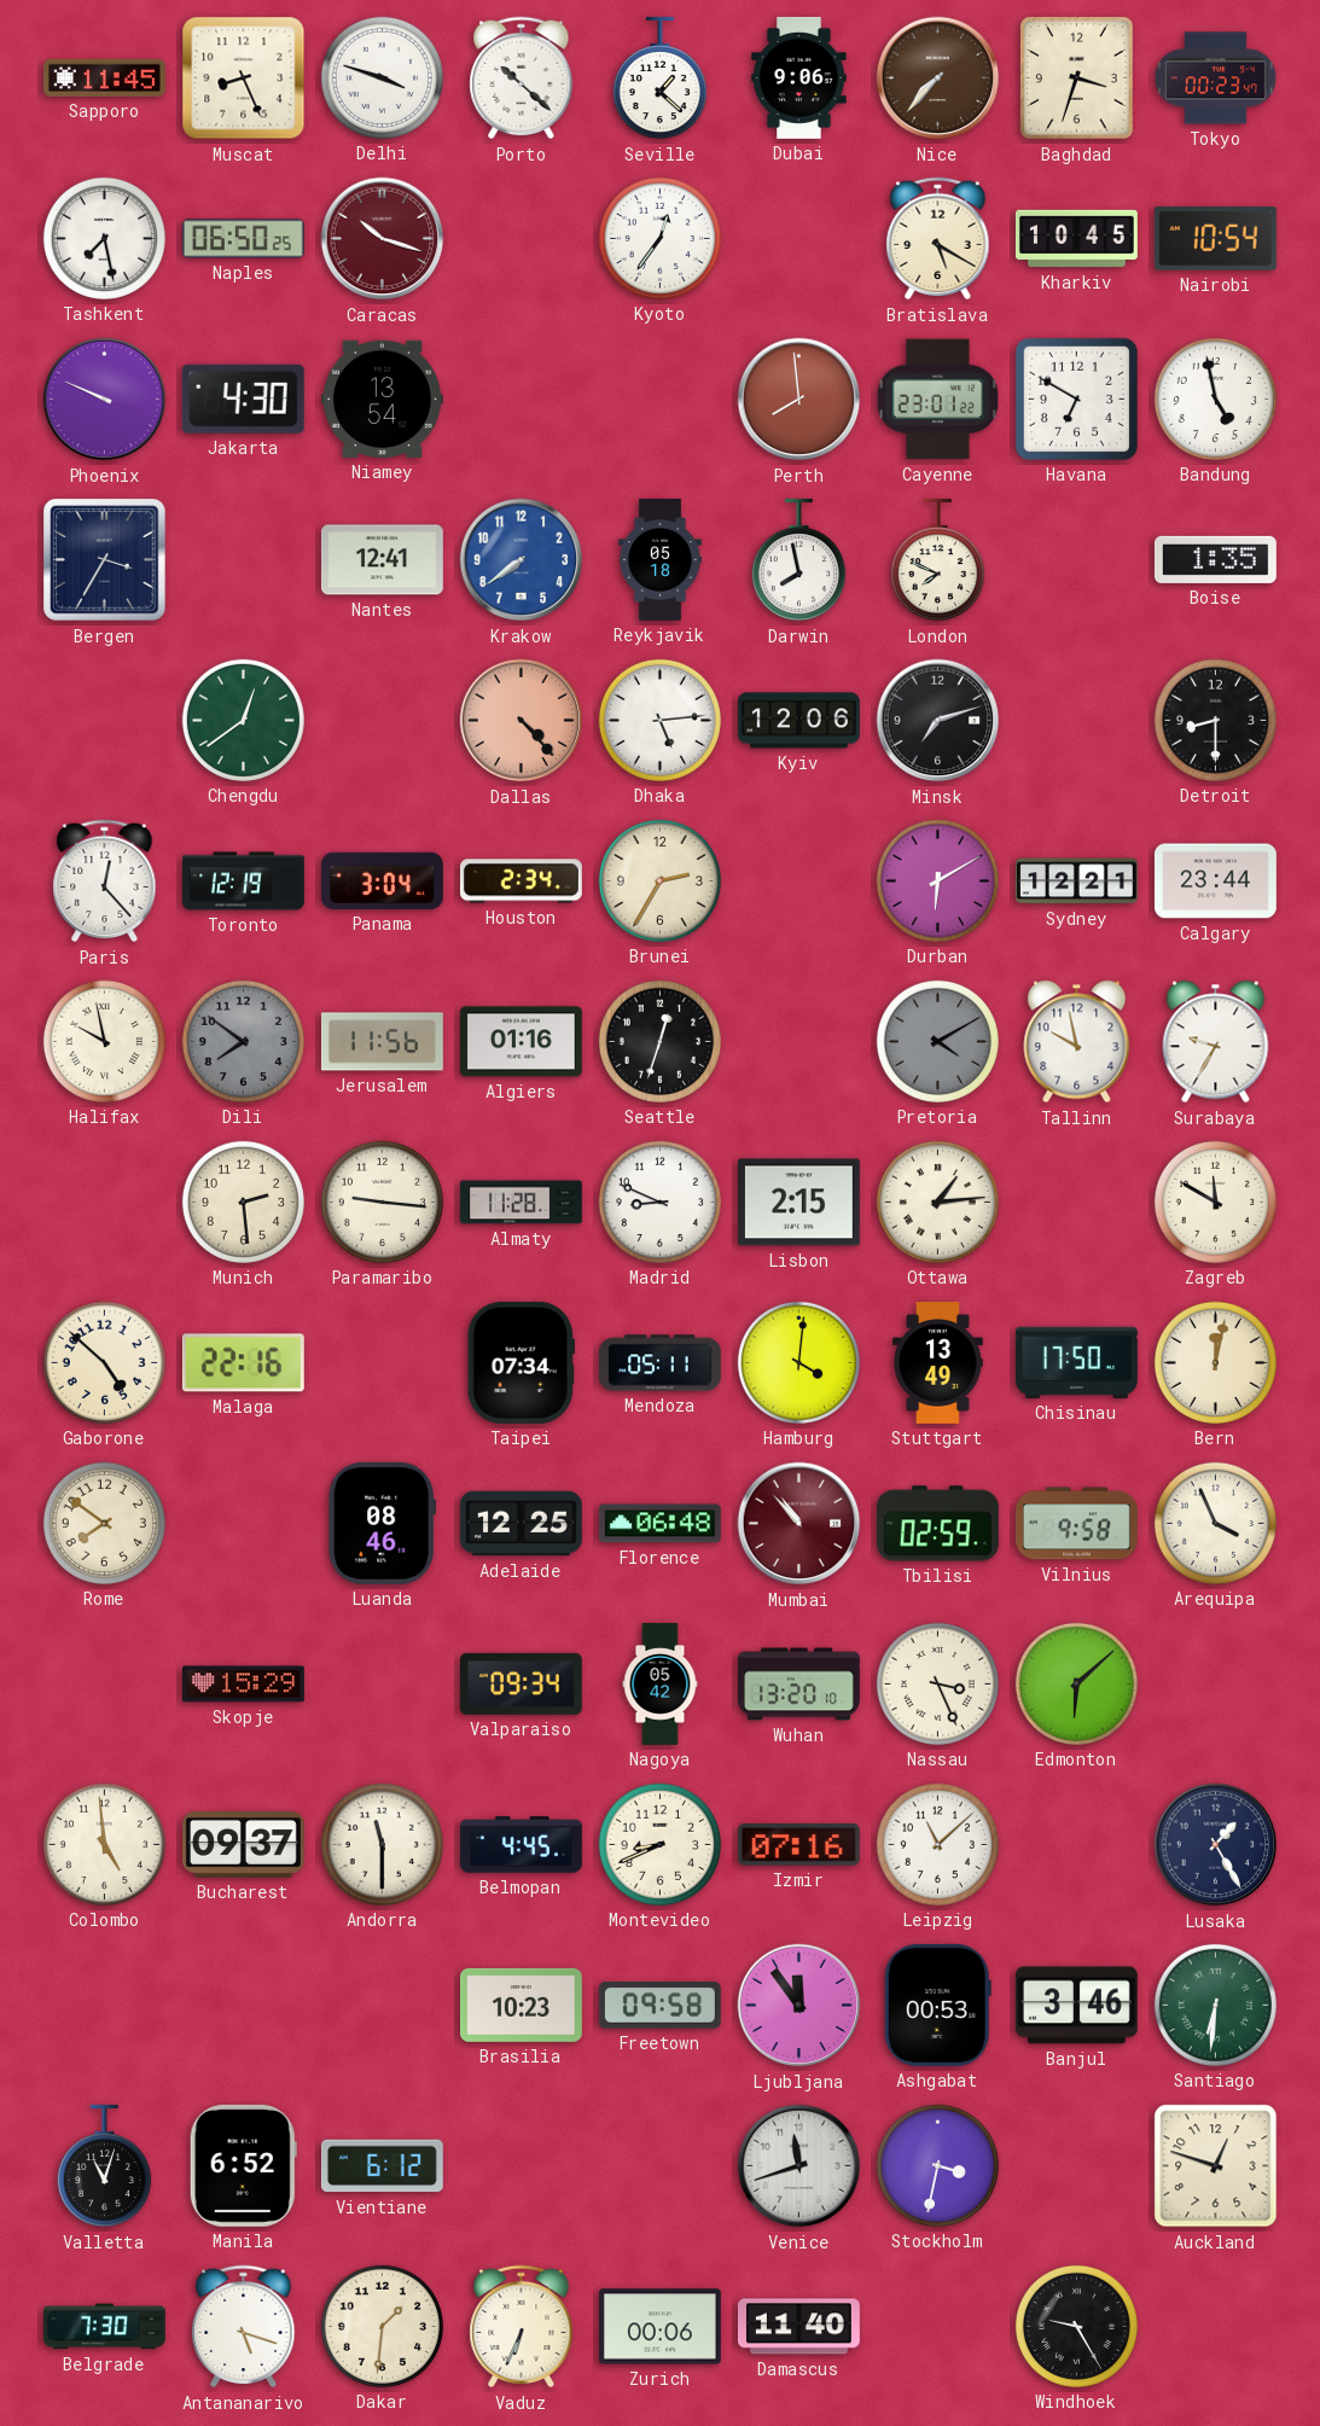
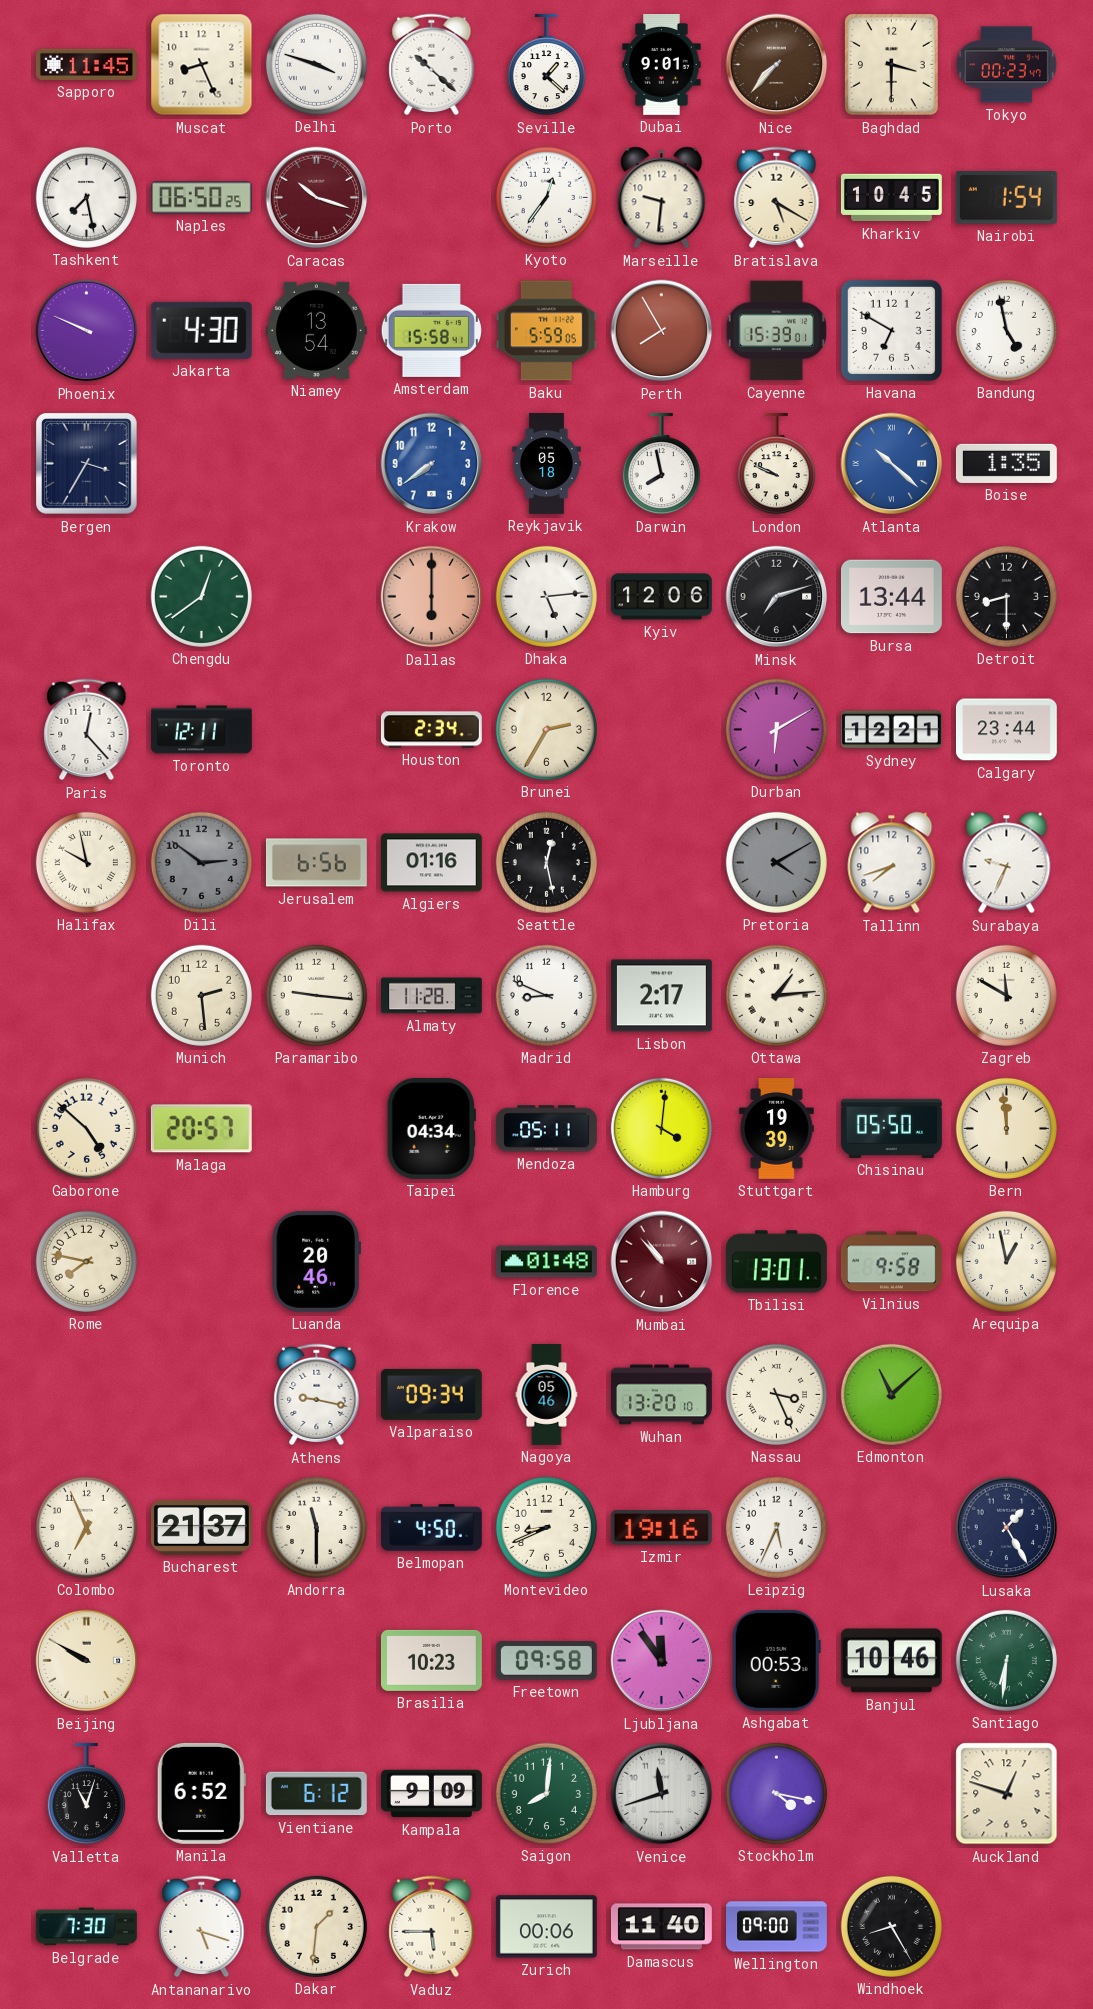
Dubai: 9:06 -> 9:01 (662, 64)
Baghdad: 3:33 -> 3:30 (892, 65)
Marseille: none -> 9:31 (662, 198)
Nairobi: 10:54 -> 1:54 (1006, 198)
Amsterdam: none -> 15:58 (431, 330)
Baku: none -> 5:59 (546, 331)
Perth: 7:59 -> 7:55 (662, 331)
Cayenne: 23:01 -> 15:39 (776, 331)
Nantes: 12:41 -> none (382, 560)
London: 7:49 -> 9:49 (776, 464)
Atlanta: none -> 10:22 (892, 464)
Dallas: 4:23 -> 6:00 (432, 597)
Bursa: none -> 13:44 (891, 597)
Toronto: 12:19 -> 12:11 (202, 730)
Panama: 3:04 -> none (382, 880)
Dili: 7:51 -> 2:51 (201, 862)
Jerusalem: 11:56 -> 6:56 (316, 863)
Seattle: 12:33 -> 12:28 (546, 862)
Tallinn: 9:58 -> 7:42 (892, 863)
Surabaya: 9:35 -> 9:34 (1007, 863)
Lisbon: 2:15 -> 2:17 (661, 996)
Malaga: 22:16 -> 20:57 (201, 1129)
Taipei: 07:34 -> 04:34 (431, 1128)
Stuttgart: 13:49 -> 19:39 (777, 1129)
Chisinau: 17:50 -> 05:50 (891, 1128)
Bern: 12:02 -> 11:59 (1006, 1128)
Rome: 7:51 -> 7:47 (86, 1261)
Luanda: 08:46 -> 20:46 (316, 1261)
Adelaide: 12:25 -> none (521, 1524)
Florence: 06:48 -> 01:48 (546, 1262)
Tbilisi: 02:59 -> 13:01 (776, 1262)
Arequipa: 3:56 -> 12:58 (1006, 1261)
Skopje: 15:29 -> none (243, 1685)
Athens: none -> 9:17 (317, 1395)
Nagoya: 05:42 -> 05:46 (547, 1395)
Edmonton: 6:08 -> 11:08 (891, 1394)
Colombo: 4:59 -> 6:56 (86, 1527)
Bucharest: 09:37 -> 21:37 (201, 1527)
Belmopan: 4:45 -> 4:50 (431, 1528)
Izmir: 07:16 -> 19:16 (661, 1528)
Leipzig: 11:08 -> 5:34 (776, 1527)
Beijing: none -> 9:50 (87, 1661)
Banjul: 3:46 -> 10:46 (891, 1661)
Kampala: none -> 9:09 (431, 1794)
Saigon: none -> 8:01 (546, 1793)
Stockholm: 3:32 -> 4:17 (776, 1793)
Vaduz: 6:34 -> 5:45 (432, 1927)
Wellington: none -> 09:00 (777, 1927)
Windhoek: 9:25 -> 8:25 (891, 1926)
